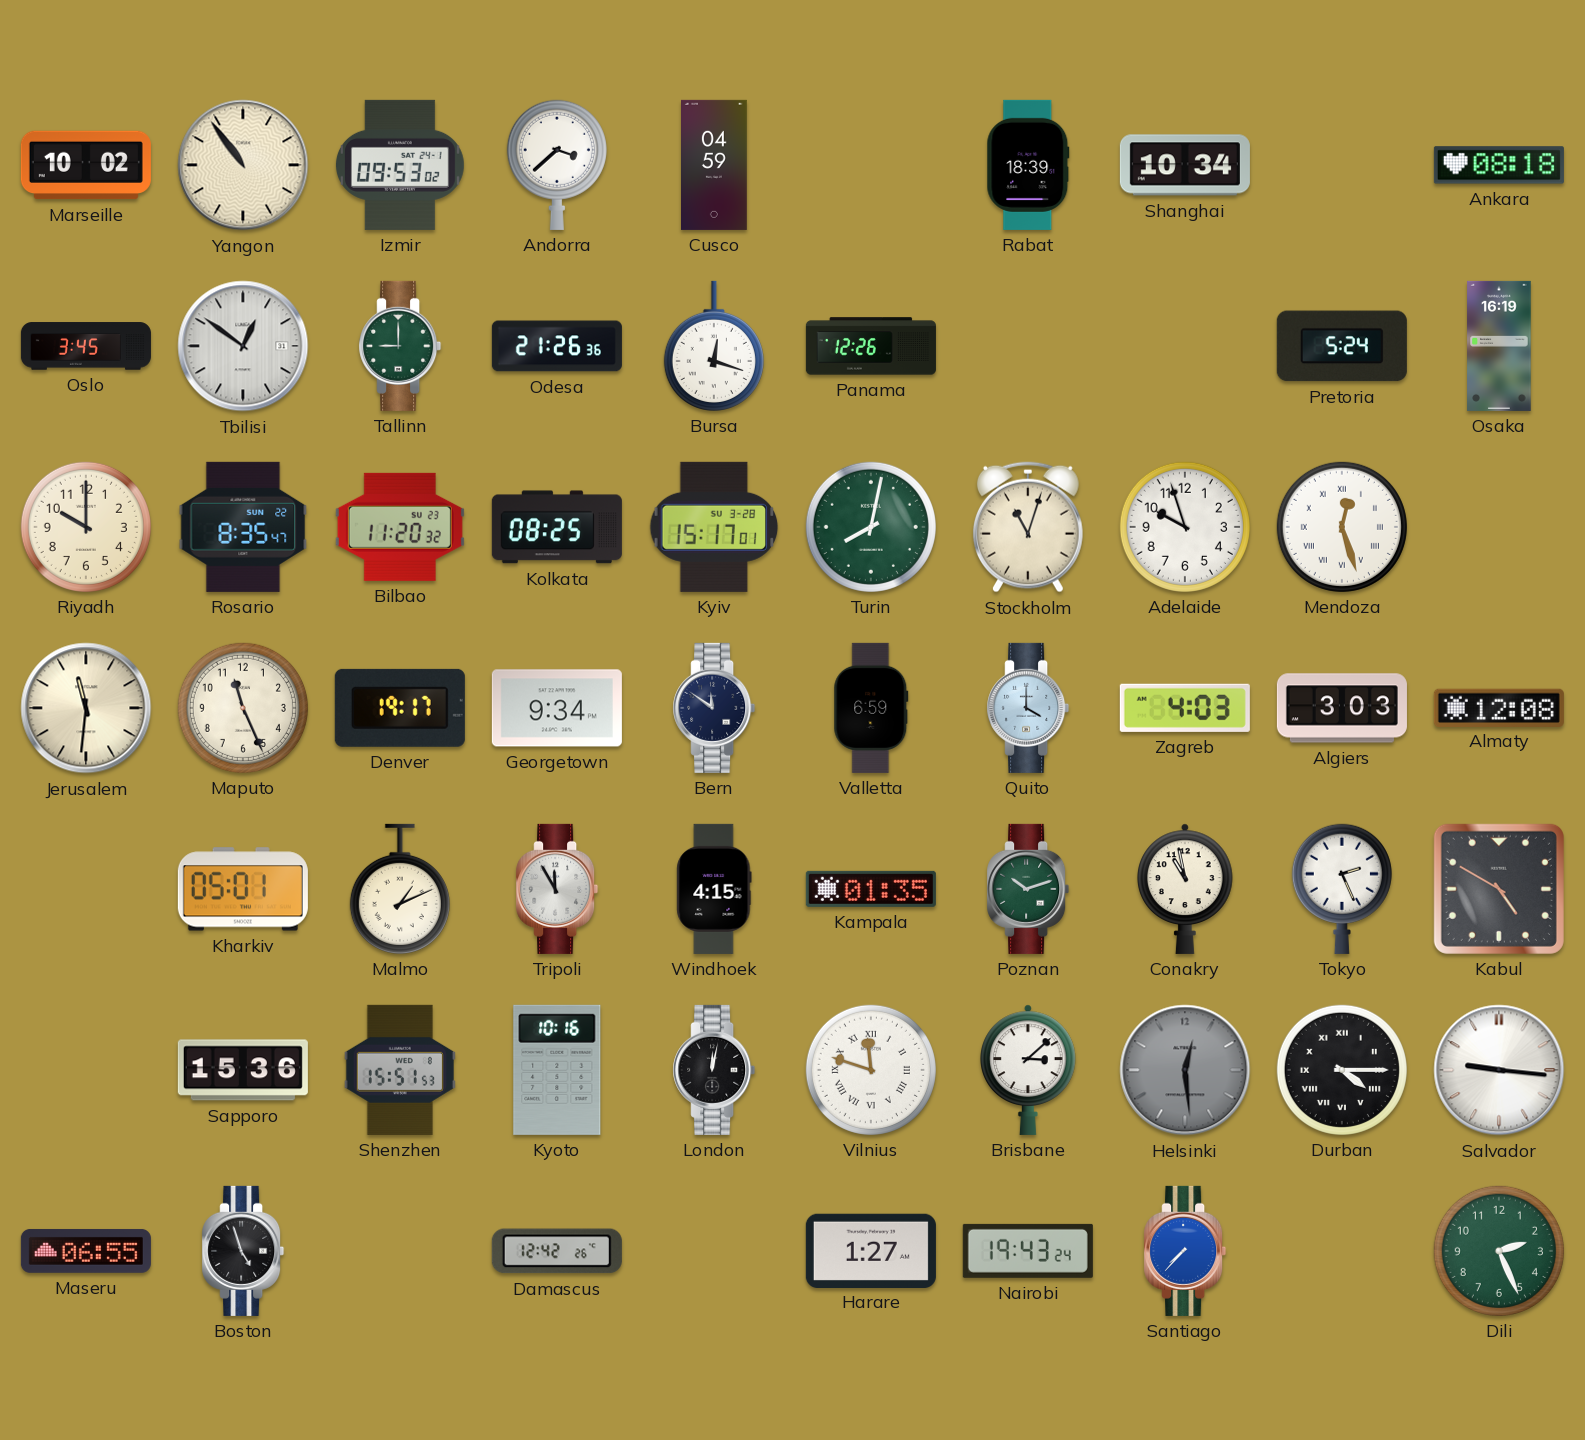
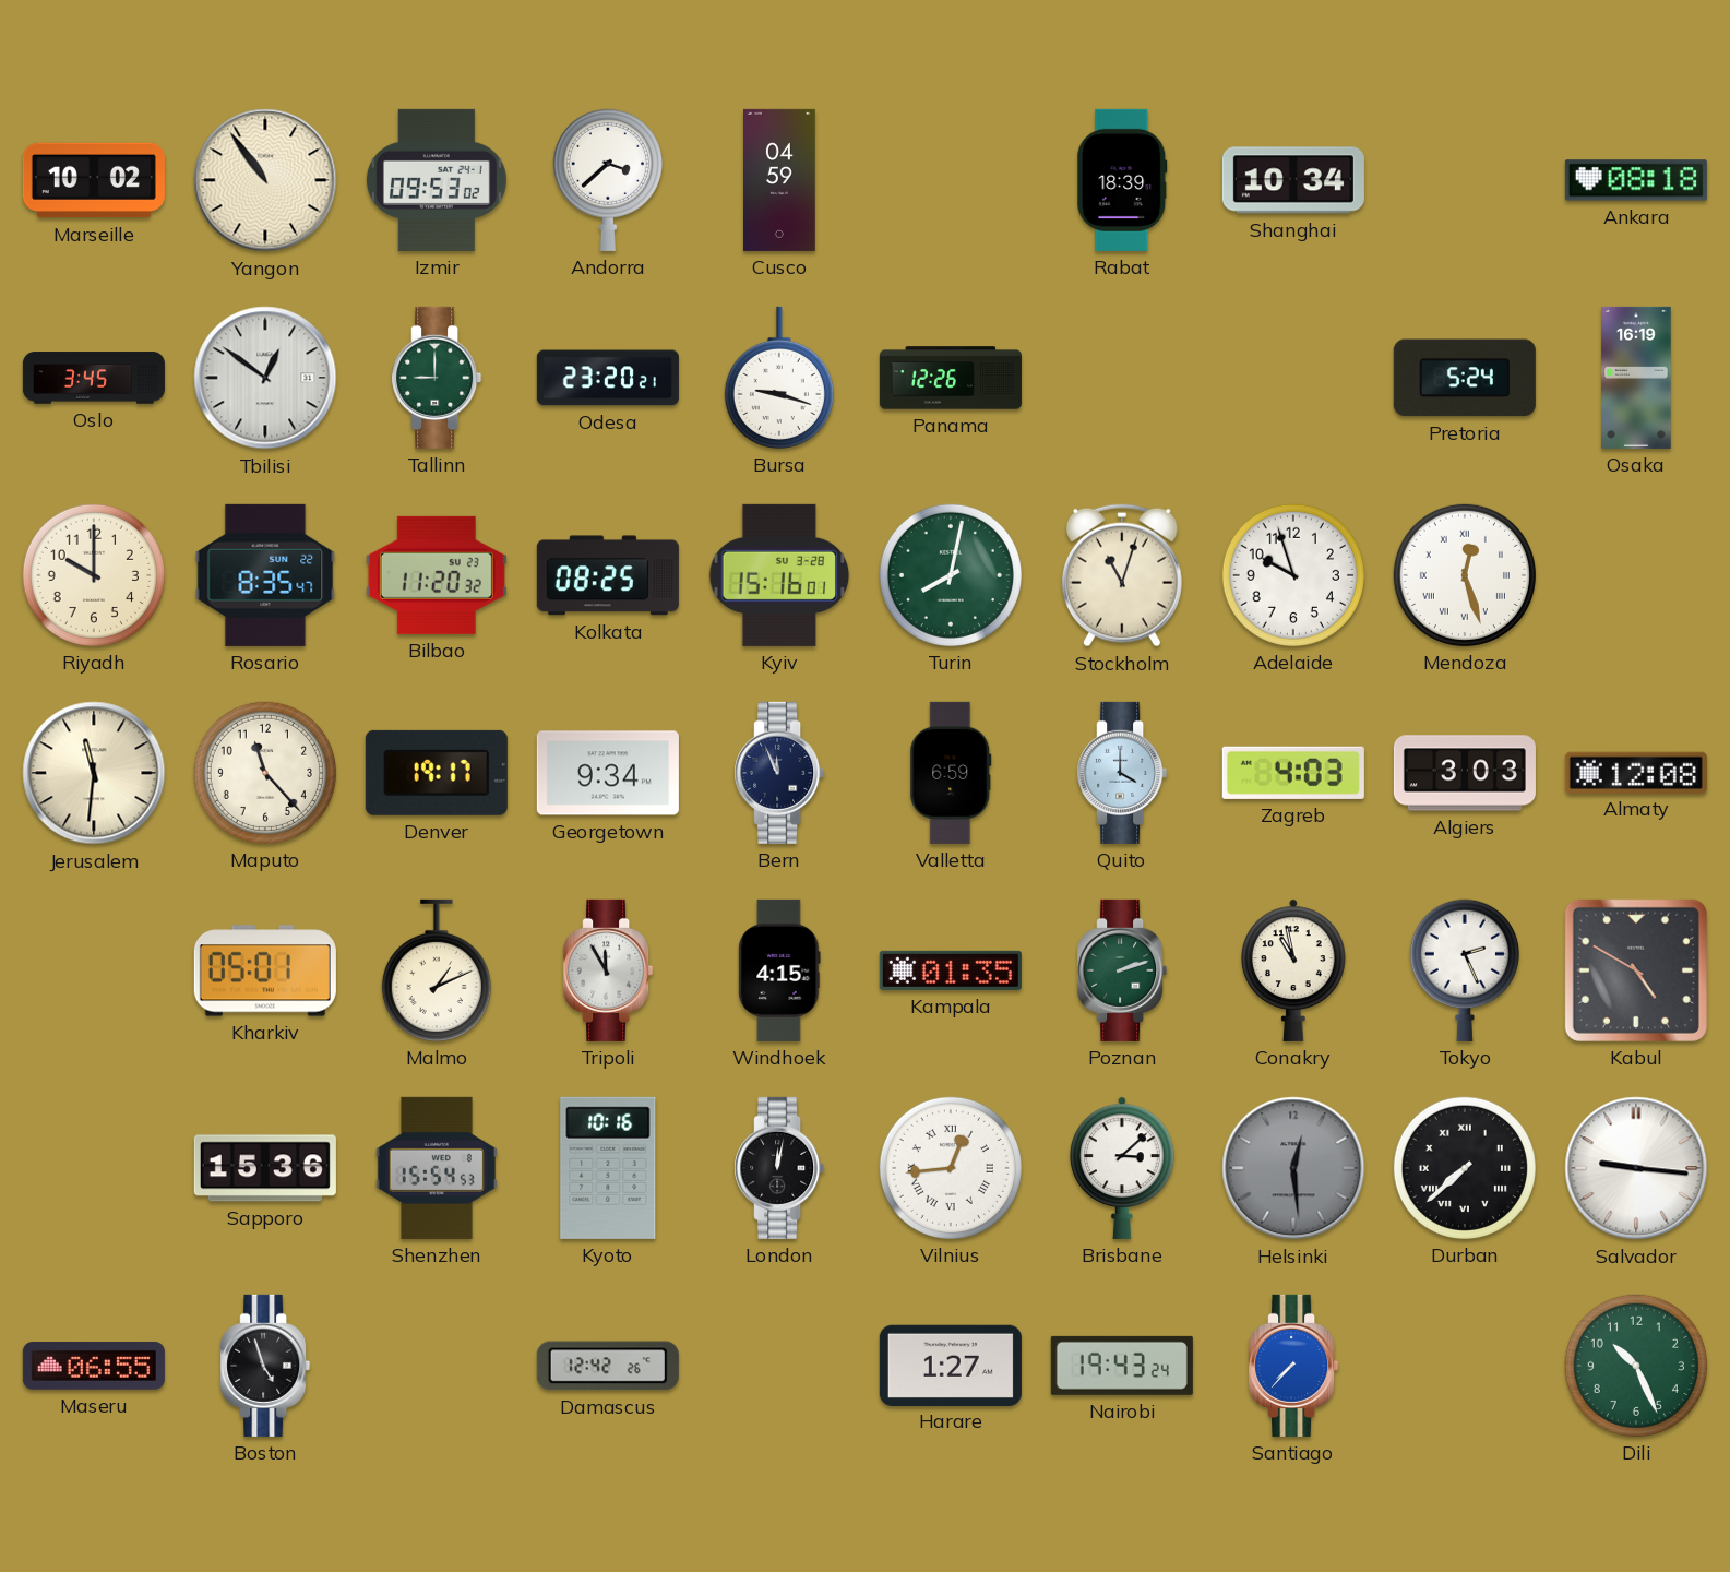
Odesa: 21:26 -> 23:20 (608, 378)
Bursa: 12:18 -> 9:18 (779, 378)
Kyiv: 15:17 -> 15:16 (779, 575)
Maputo: 11:26 -> 11:23 (265, 773)
Bern: 11:51 -> 11:56 (779, 773)
Poznan: 10:12 -> 2:12 (1122, 970)
Shenzhen: 15:51 -> 15:54 (437, 1168)
Vilnius: 11:48 -> 12:44 (951, 1168)
Durban: 4:15 -> 7:38 (1465, 1168)
Dili: 2:26 -> 10:26 (1636, 1366)
